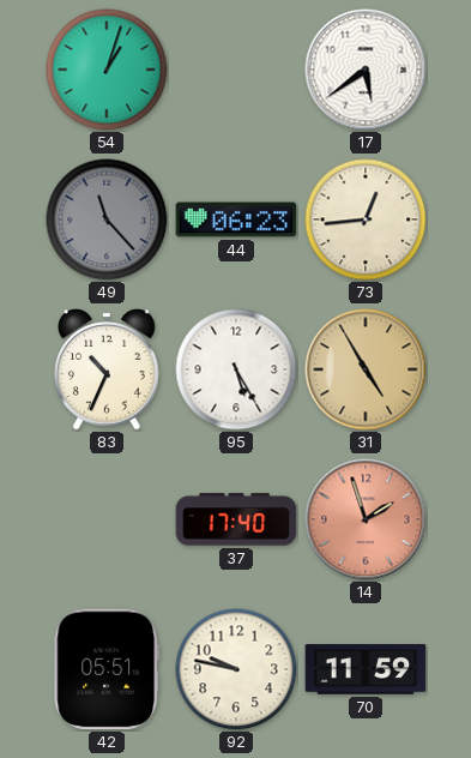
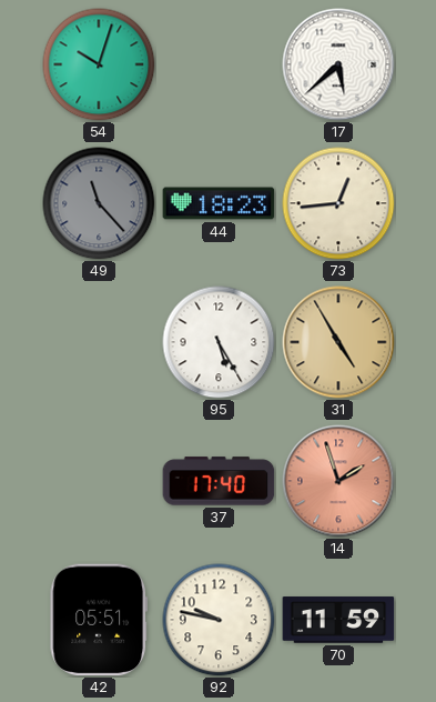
54: 1:03 -> 10:03 (99, 64)
17: 5:39 -> 5:38 (338, 64)
44: 06:23 -> 18:23 (219, 203)
83: 10:34 -> none (107, 369)
